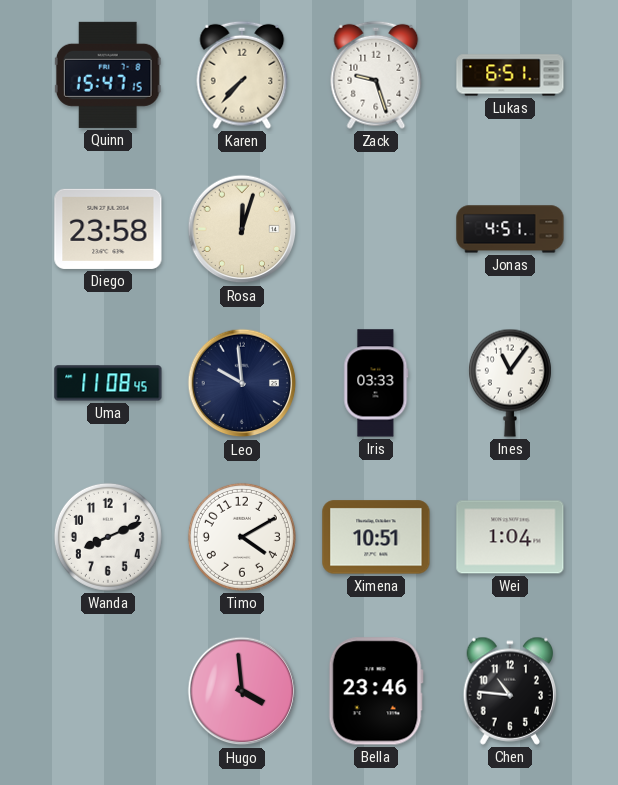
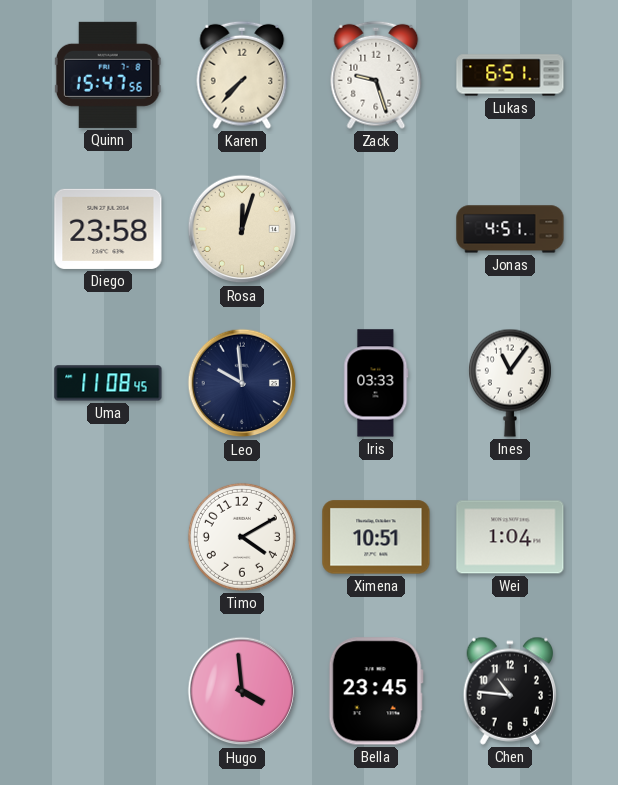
Quinn: 15:47:15 -> 15:47:56 (108, 75)
Wanda: 8:11 -> none (108, 537)
Bella: 23:46 -> 23:45 (376, 691)
